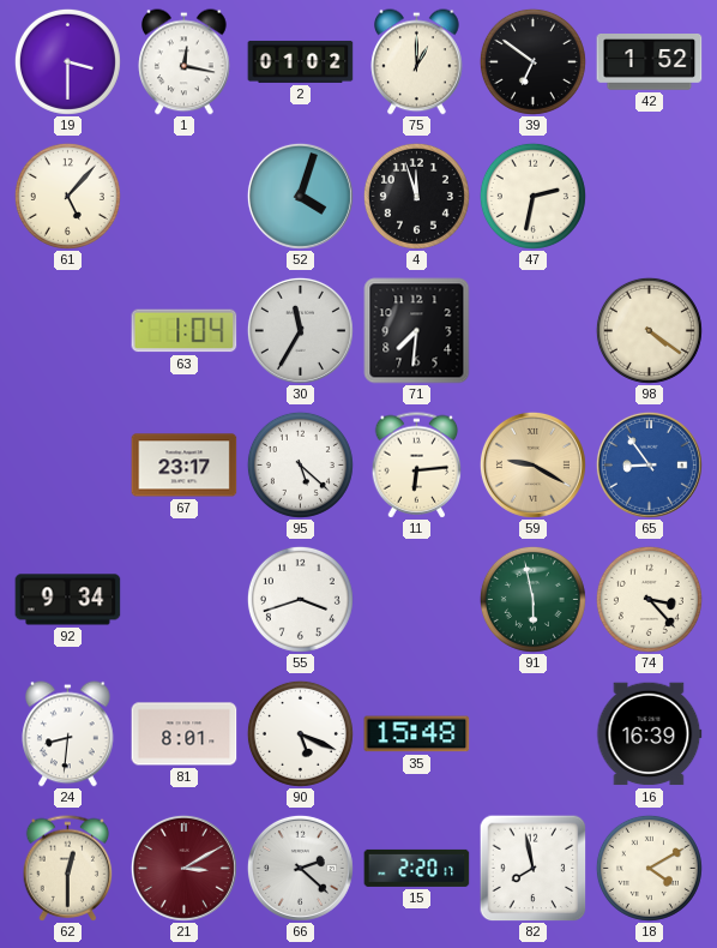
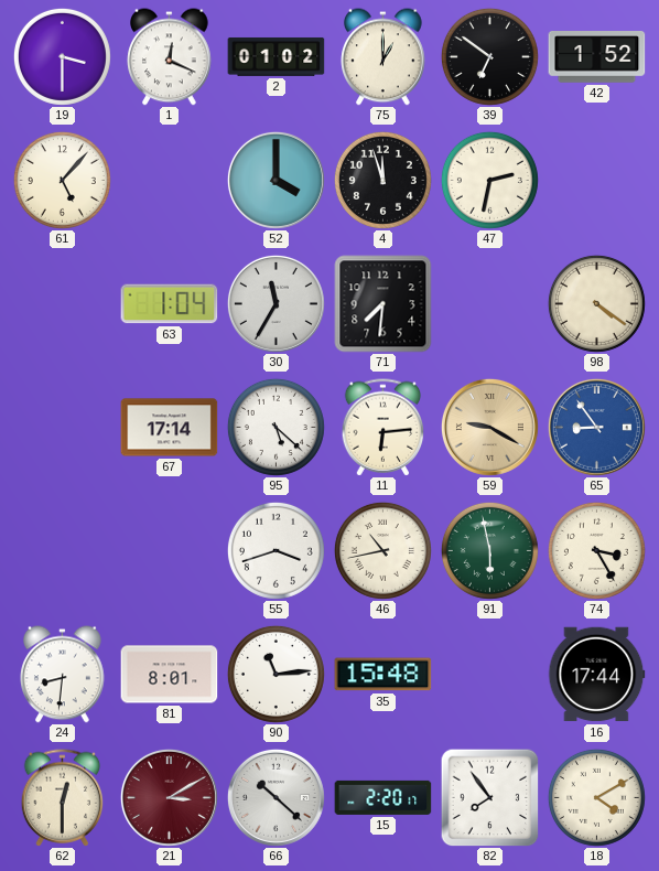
1: 12:17 -> 12:19 (170, 57)
52: 4:03 -> 4:00 (276, 180)
67: 23:17 -> 17:14 (170, 428)
92: 9:34 -> none (68, 600)
46: none -> 10:43 (382, 550)
74: 3:23 -> 3:25 (596, 550)
90: 5:19 -> 11:14 (276, 674)
16: 16:39 -> 17:44 (597, 675)
66: 2:22 -> 10:22 (276, 797)
82: 7:58 -> 7:54 (489, 797)
